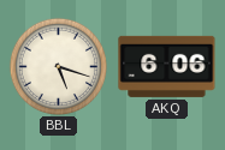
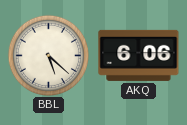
BBL: 5:18 -> 5:22 (48, 55)
